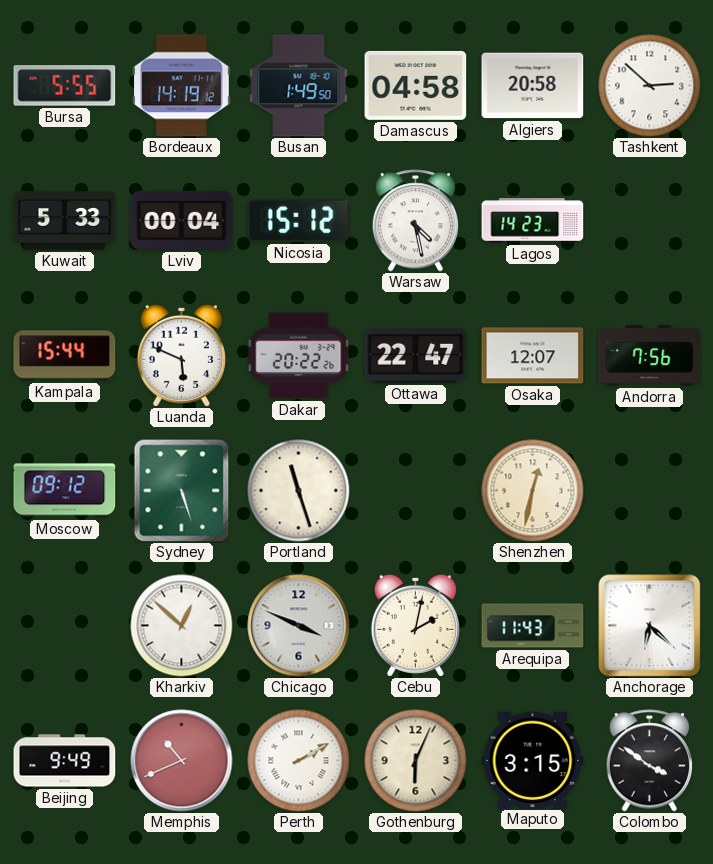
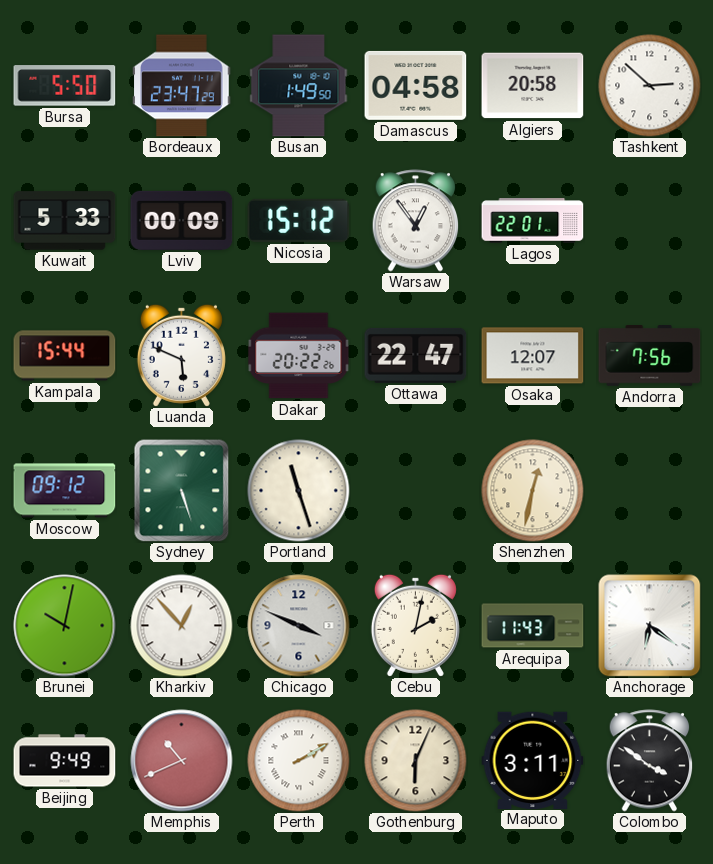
Bursa: 5:55 -> 5:50 (65, 86)
Bordeaux: 14:19 -> 23:47 (182, 86)
Lviv: 00:04 -> 00:09 (182, 220)
Warsaw: 4:28 -> 12:54 (416, 221)
Lagos: 14:23 -> 22:01 (533, 221)
Brunei: none -> 10:02 (65, 626)
Kharkiv: 12:52 -> 12:53 (182, 626)
Anchorage: 6:22 -> 6:21 (650, 626)
Maputo: 3:15 -> 3:11 (533, 760)
